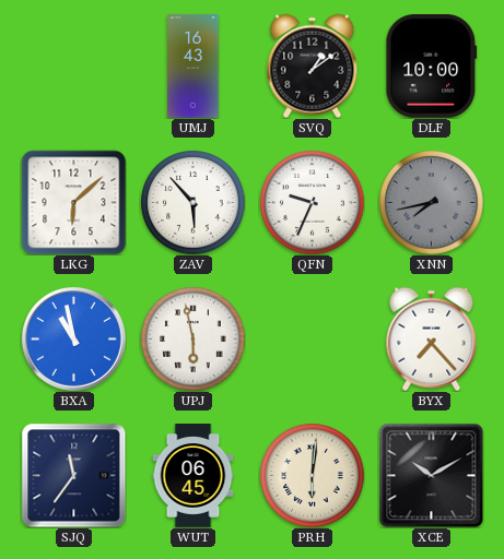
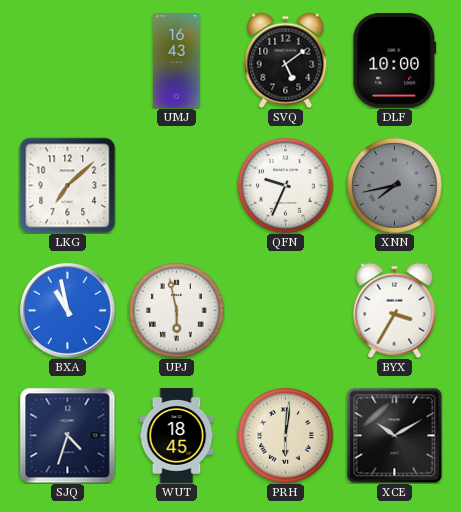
SVQ: 1:09 -> 5:09 (286, 60)
LKG: 6:08 -> 7:08 (67, 185)
ZAV: 5:53 -> none (192, 202)
BYX: 7:23 -> 3:35 (395, 310)
SJQ: 11:36 -> 4:33 (67, 435)
WUT: 06:45 -> 18:45 (177, 436)
